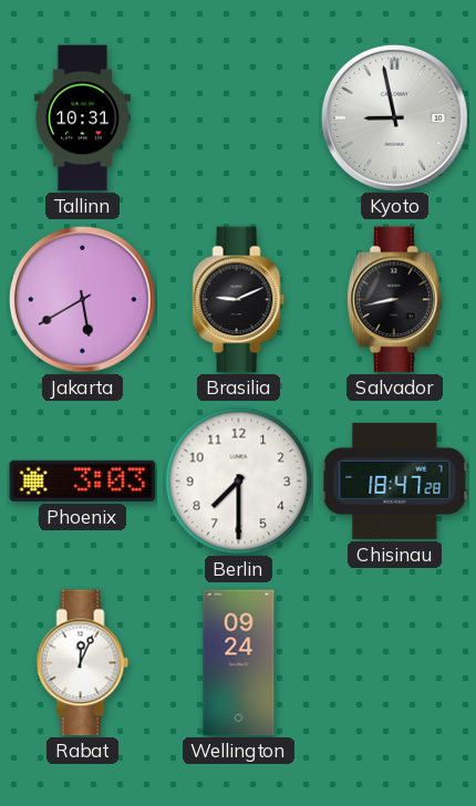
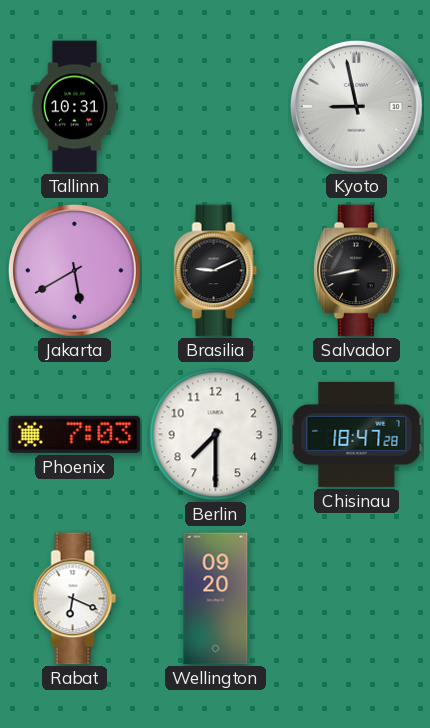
Phoenix: 3:03 -> 7:03 (75, 434)
Rabat: 12:04 -> 6:19 (75, 599)
Wellington: 09:24 -> 09:20 (216, 599)
